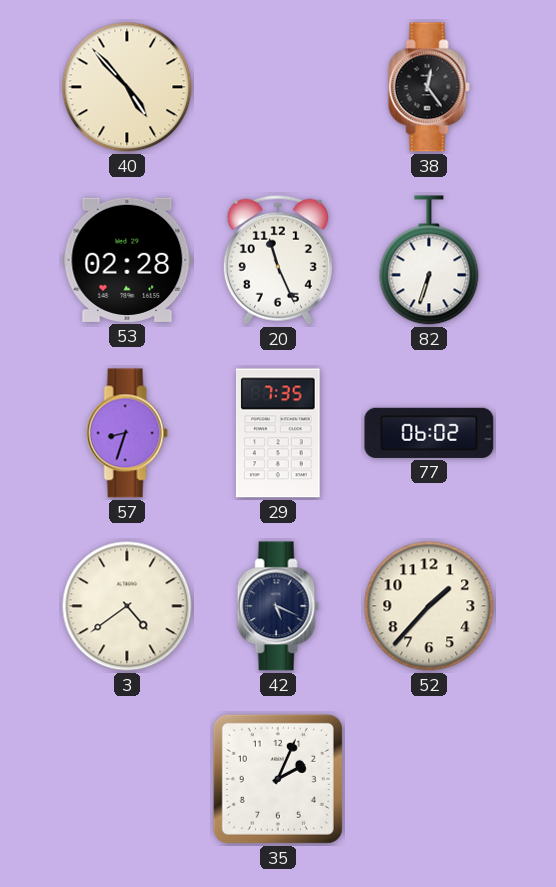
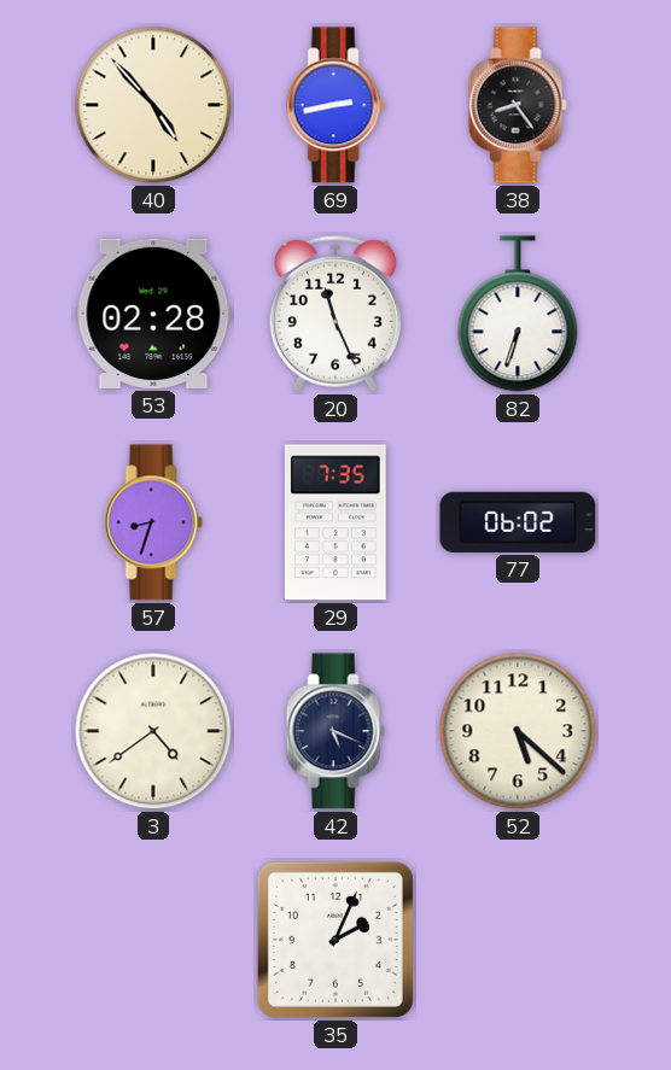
69: none -> 2:43 (335, 105)
38: 12:24 -> 8:24 (518, 105)
52: 1:37 -> 5:22 (518, 731)
